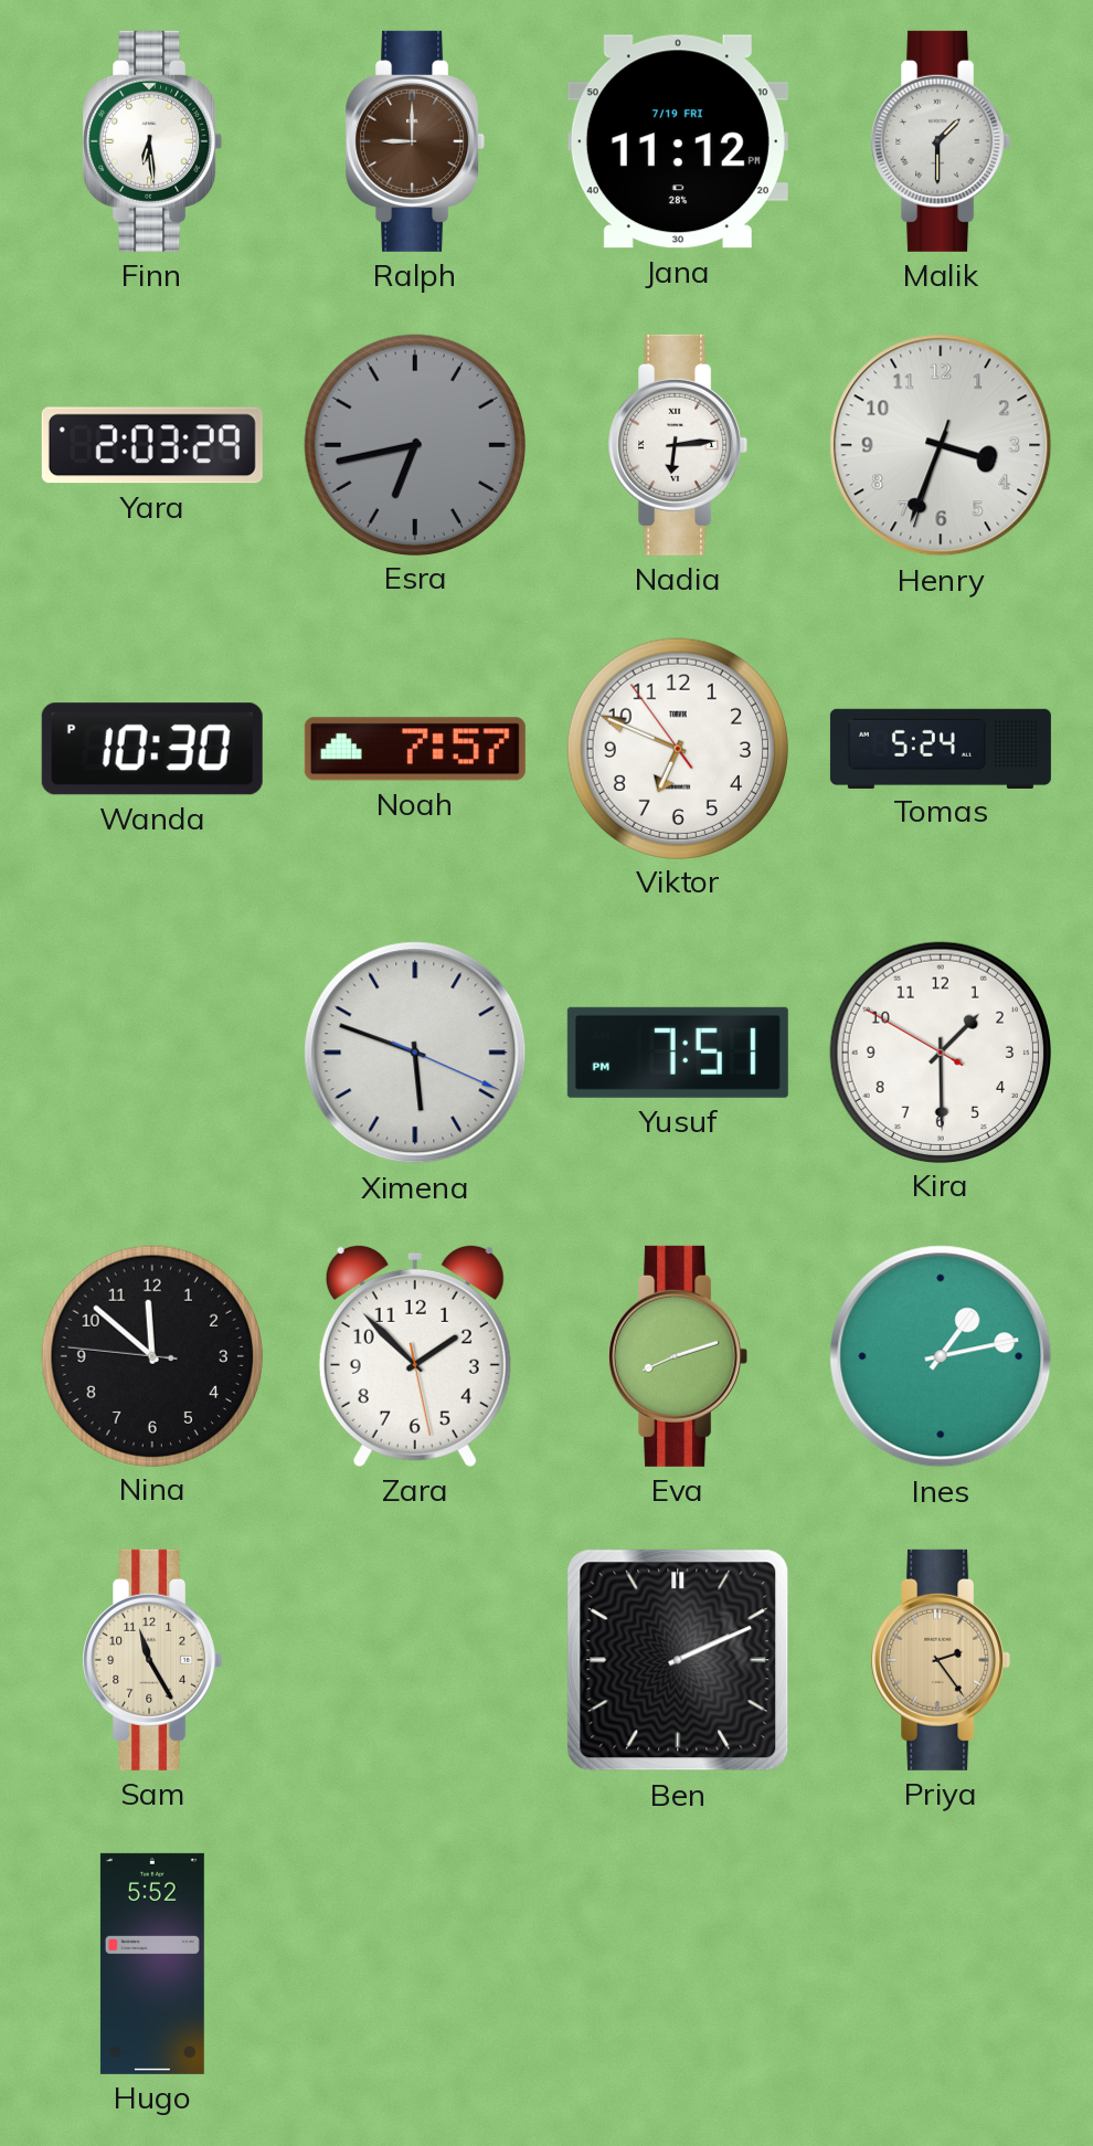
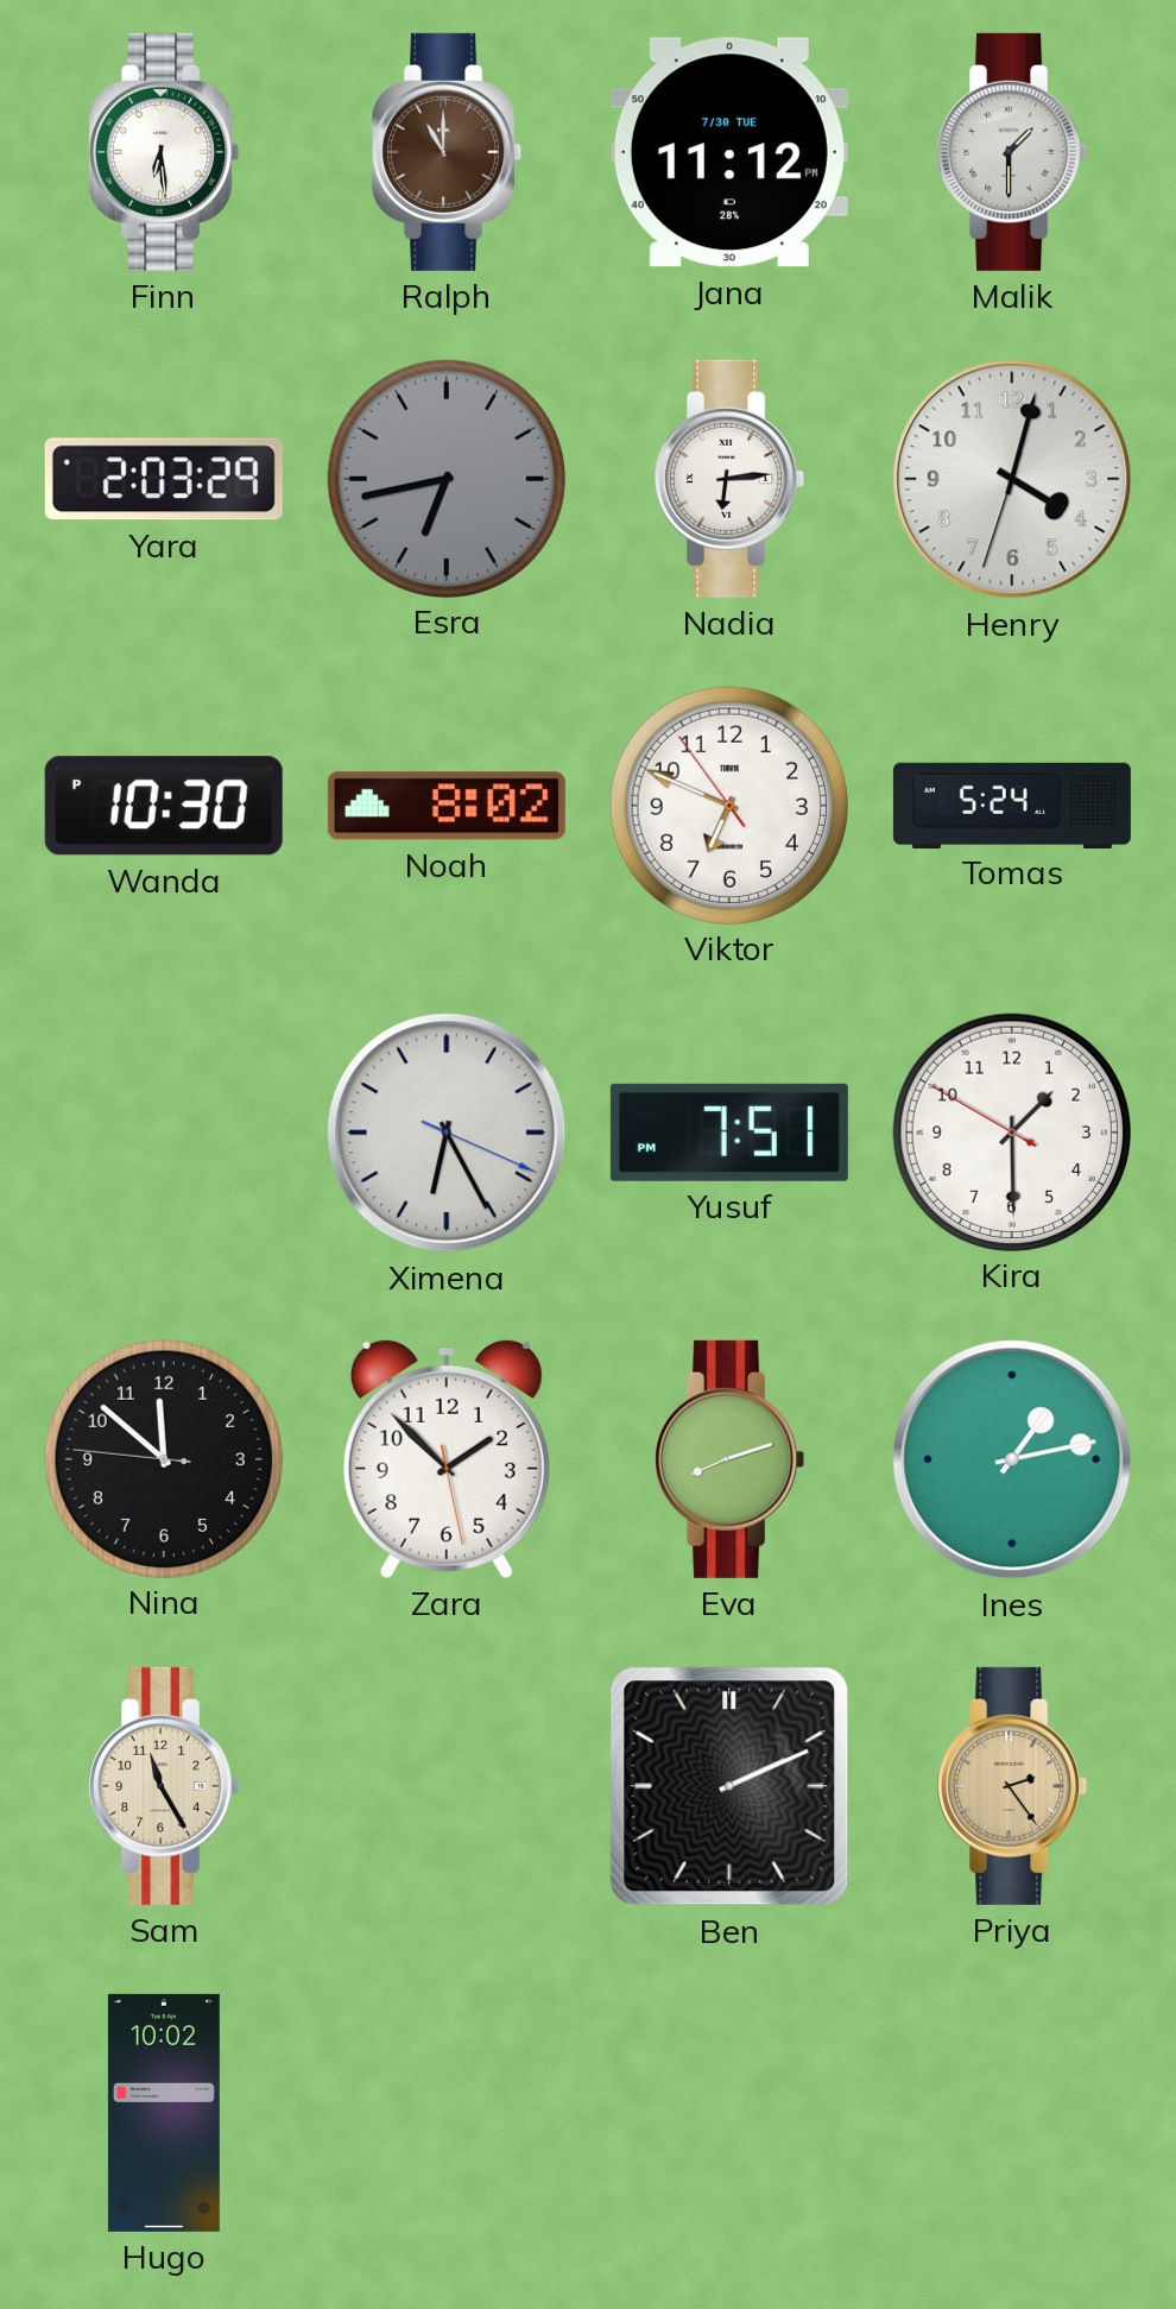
Ralph: 9:00 -> 11:00 (447, 152)
Jana date: 7/19 FRI -> 7/30 TUE (729, 152)
Henry: 3:33 -> 4:02 (1012, 479)
Noah: 7:57 -> 8:02 (447, 806)
Ximena: 5:48 -> 6:25 (447, 1133)
Hugo: 5:52 -> 10:02 (164, 2113)
